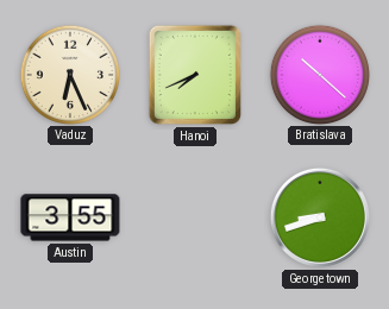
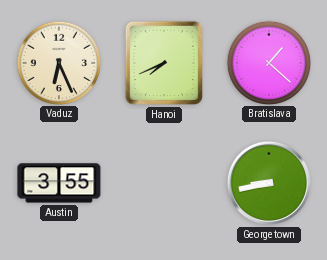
Bratislava: 10:22 -> 1:22 (268, 62)
Georgetown: 8:42 -> 8:43 (269, 183)
